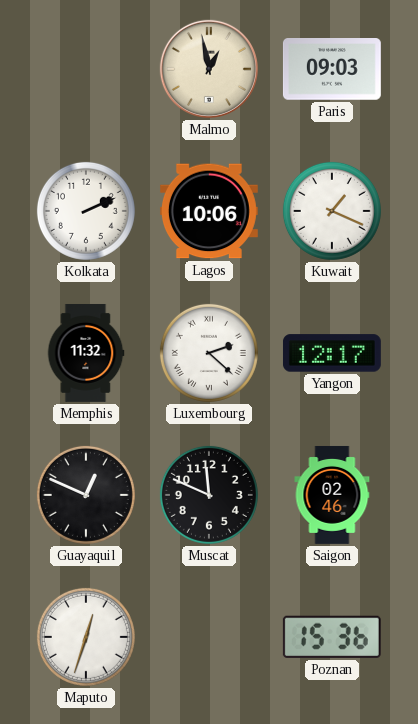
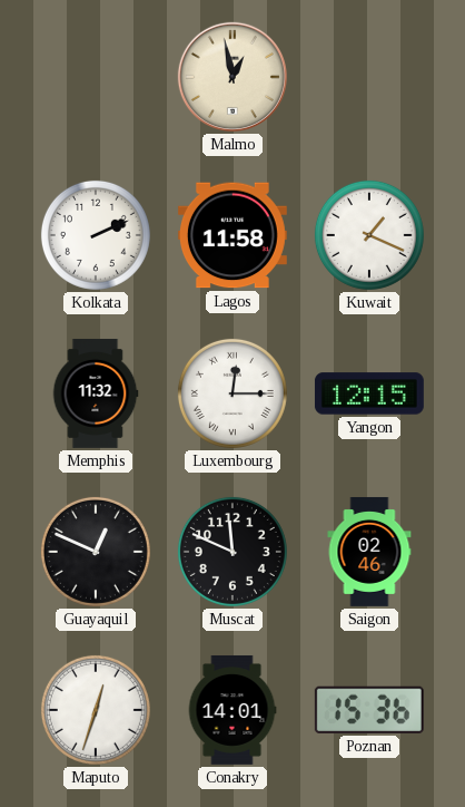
Paris: 09:03 -> none (332, 70)
Lagos: 10:06 -> 11:58 (233, 235)
Luxembourg: 2:22 -> 12:15 (233, 393)
Yangon: 12:17 -> 12:15 (369, 393)
Conakry: none -> 14:01 (233, 710)
